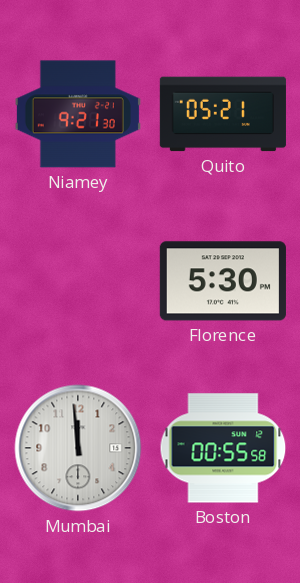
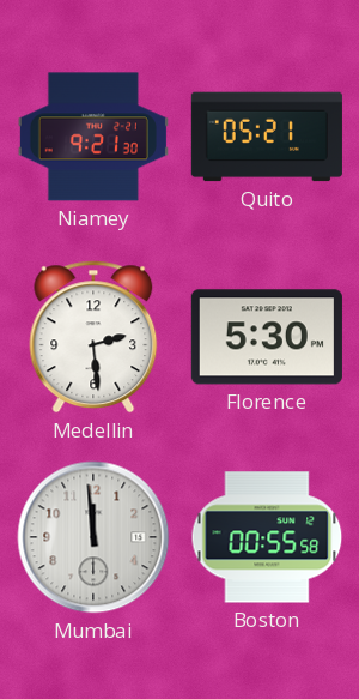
Medellin: none -> 2:29 (93, 337)
